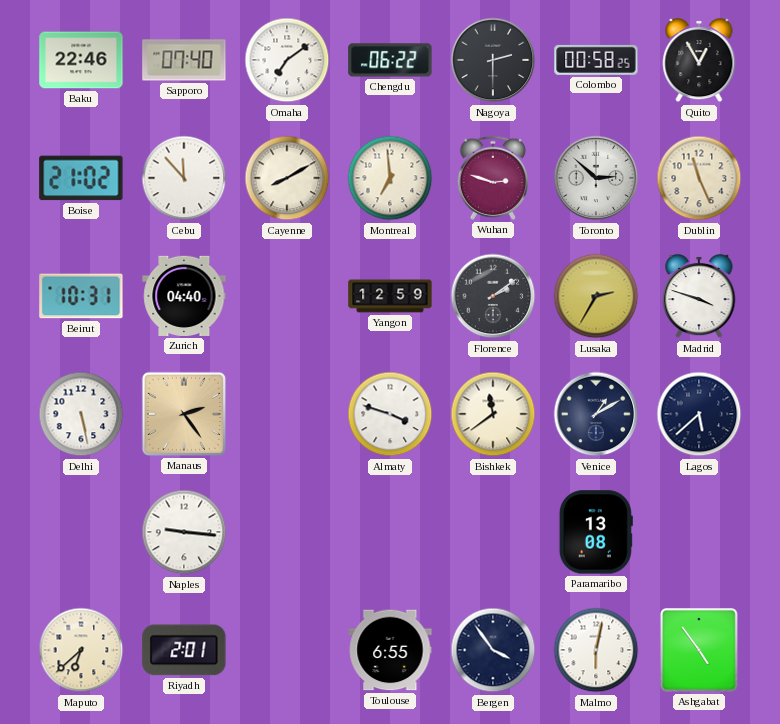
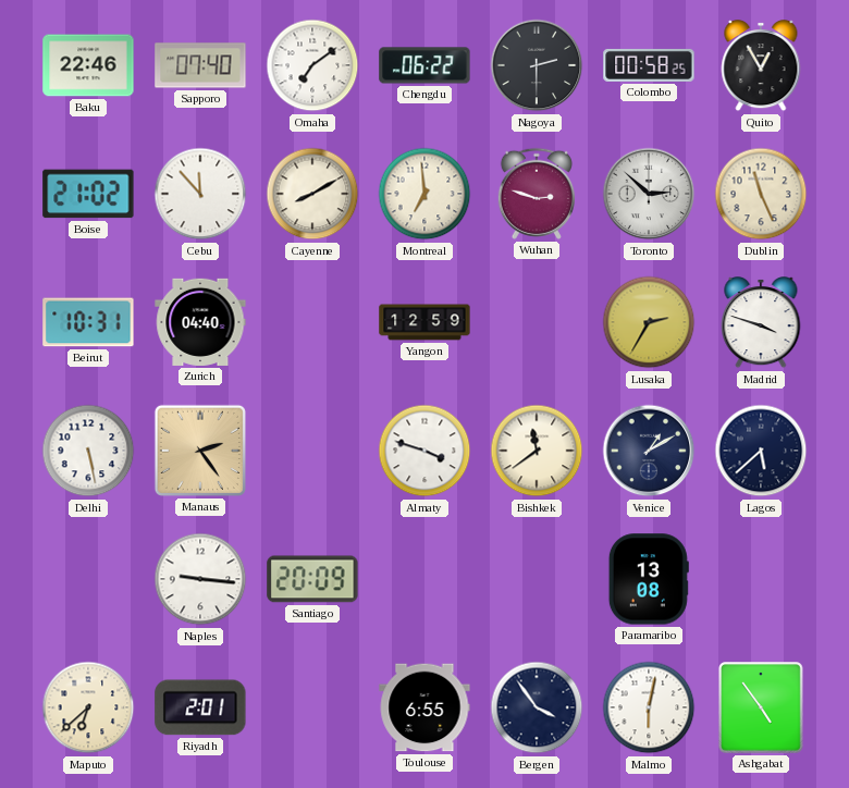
Florence: 2:09 -> none (493, 296)
Santiago: none -> 20:09 (312, 579)
